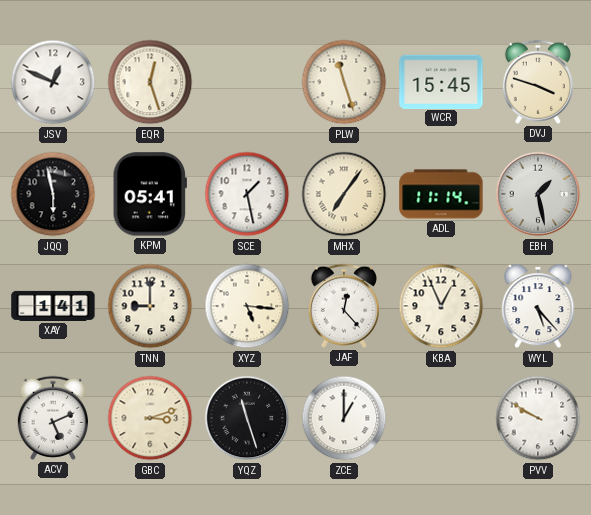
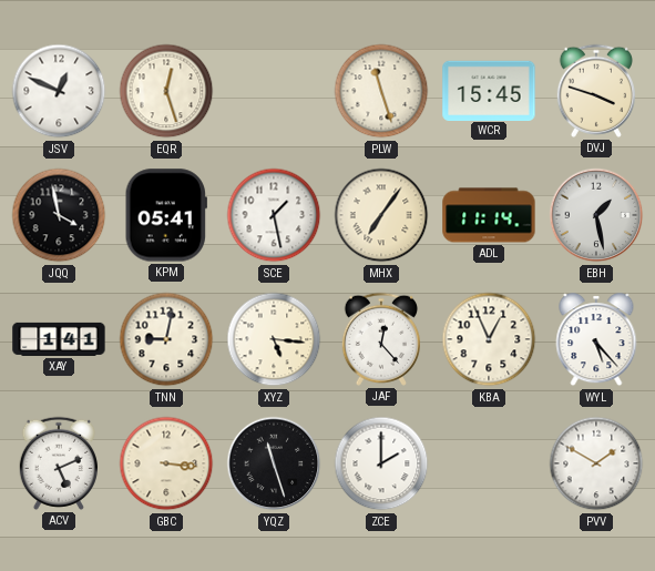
JQQ: 5:58 -> 3:58 (59, 215)
TNN: 9:00 -> 9:02 (166, 339)
GBC: 3:12 -> 3:16 (166, 463)
ZCE: 1:00 -> 2:00 (381, 463)
PVV: 9:50 -> 1:50 (596, 463)
